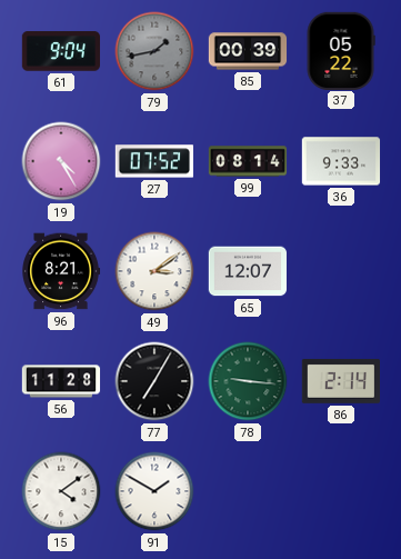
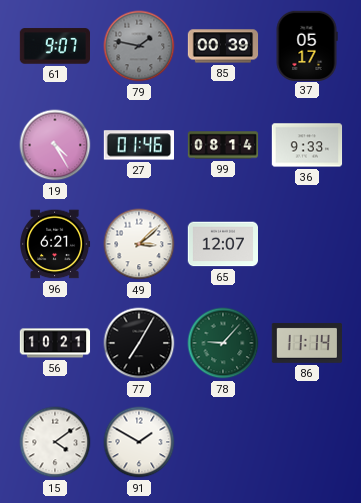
61: 9:04 -> 9:07 (54, 46)
79: 1:43 -> 1:47 (139, 46)
37: 05:22 -> 05:17 (307, 45)
27: 07:52 -> 01:46 (138, 145)
96: 8:21 -> 6:21 (55, 244)
49: 3:09 -> 3:08 (139, 244)
56: 11:28 -> 10:21 (55, 343)
78: 9:16 -> 9:07 (223, 343)
86: 2:14 -> 11:14 (306, 343)
